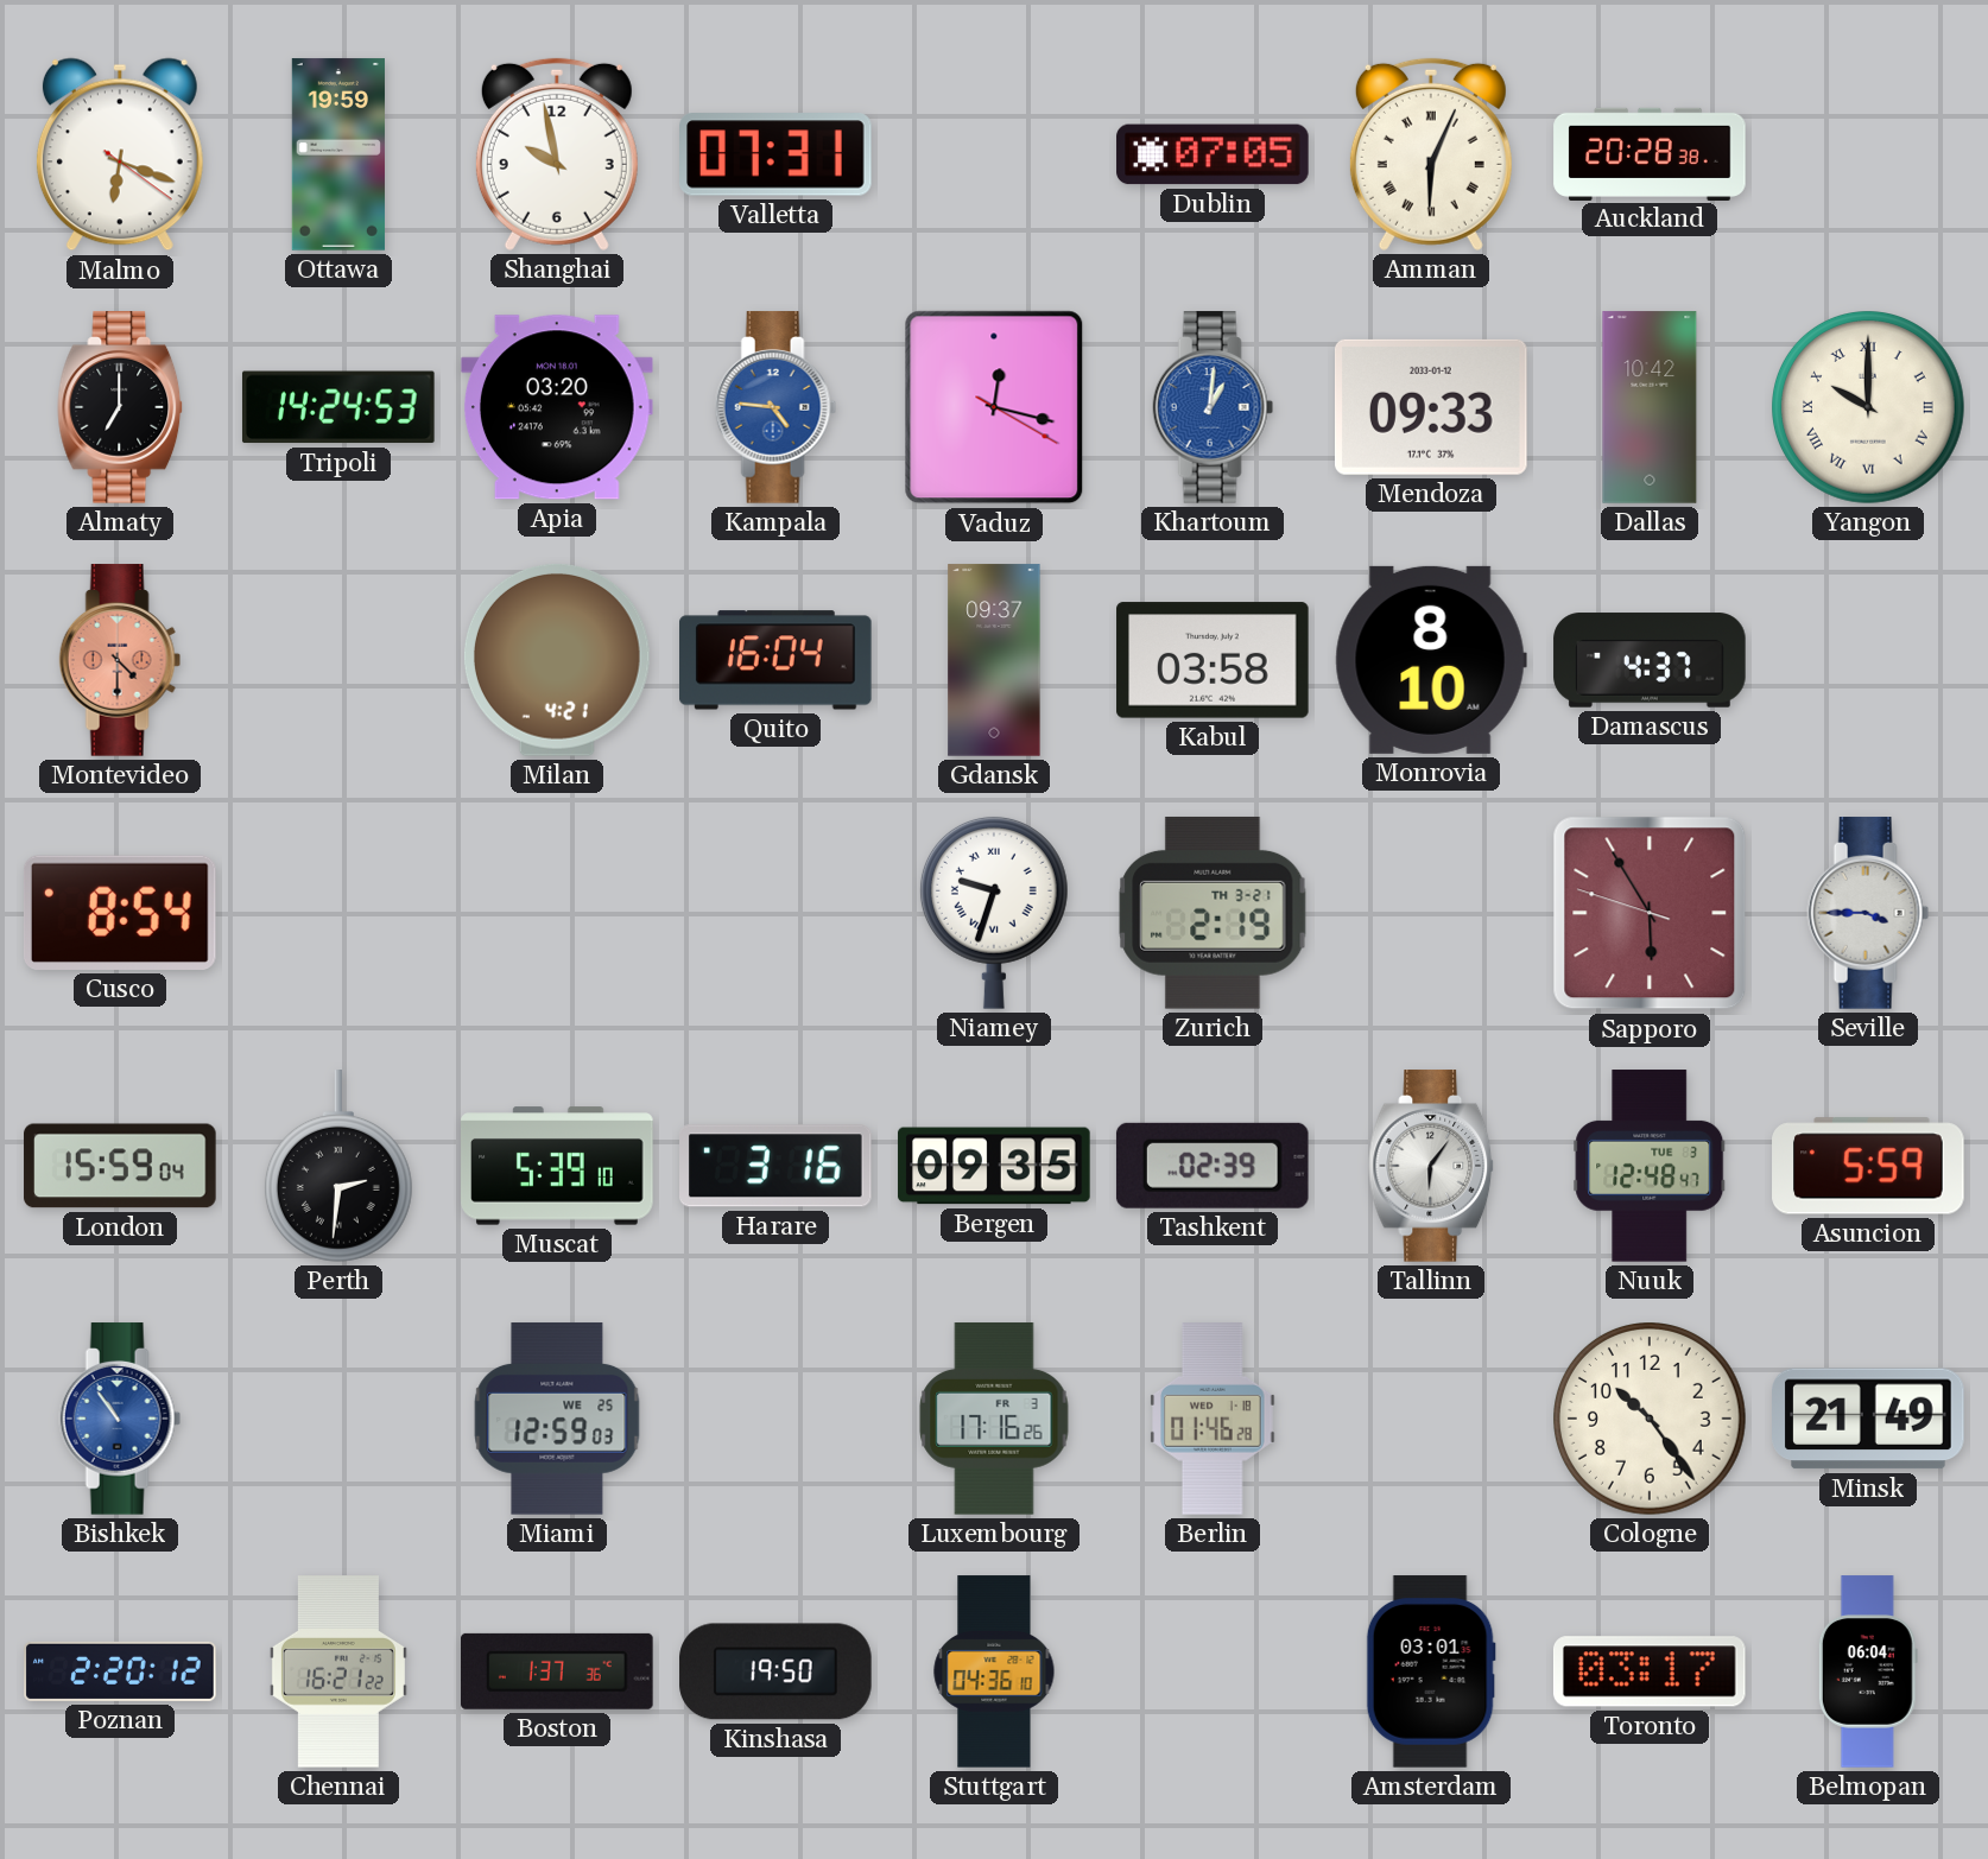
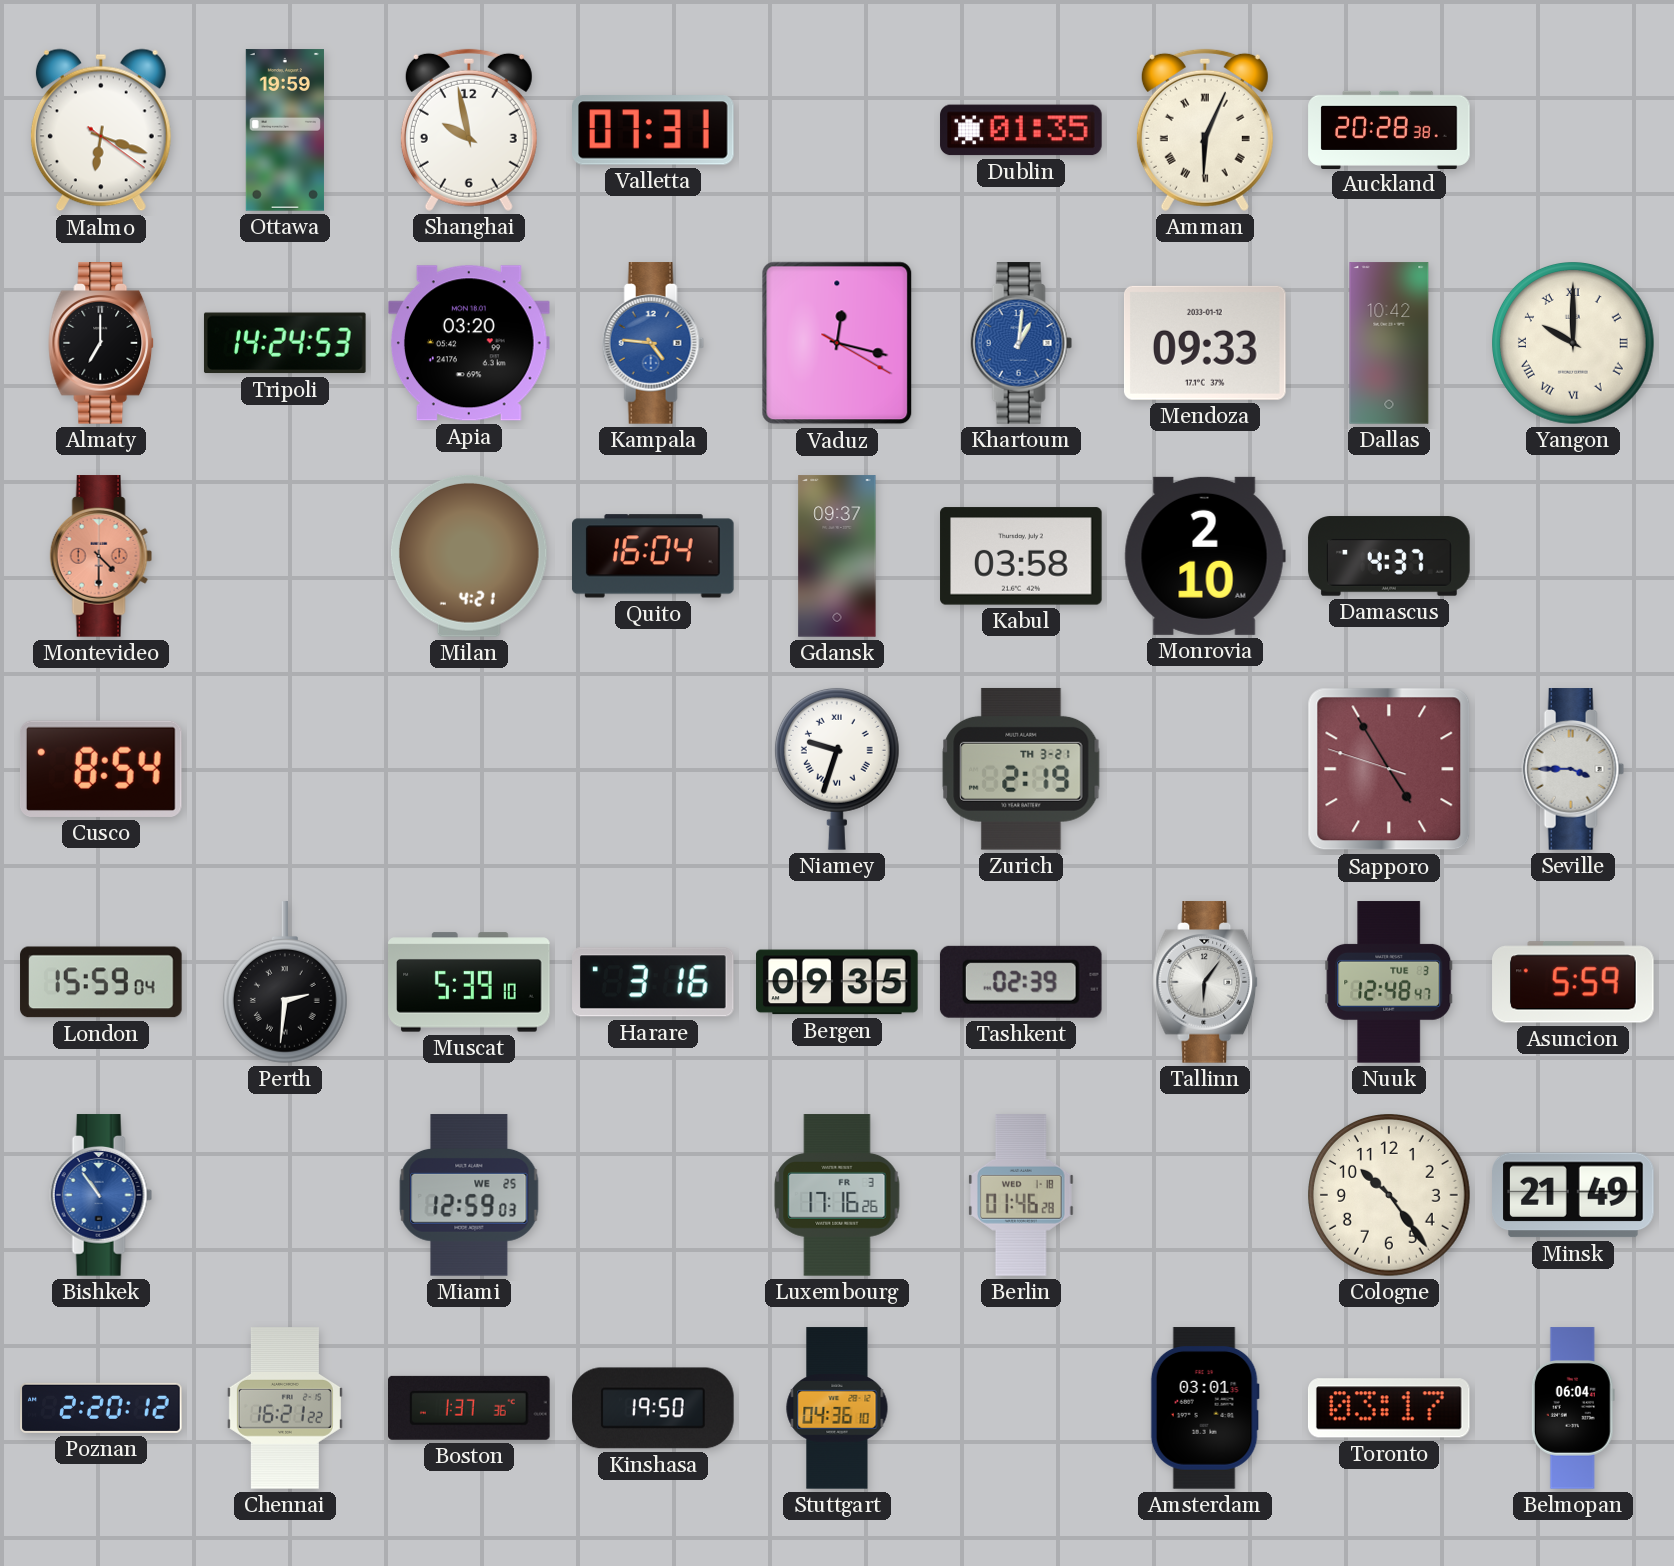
Dublin: 07:05 -> 01:35 (1021, 130)
Monrovia: 8:10 -> 2:10 (1205, 556)
Sapporo: 5:54 -> 4:54 (1389, 769)
